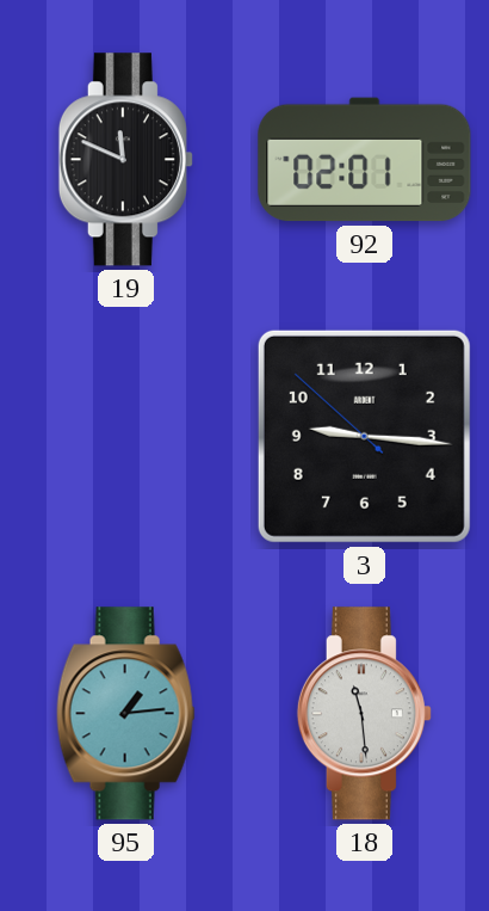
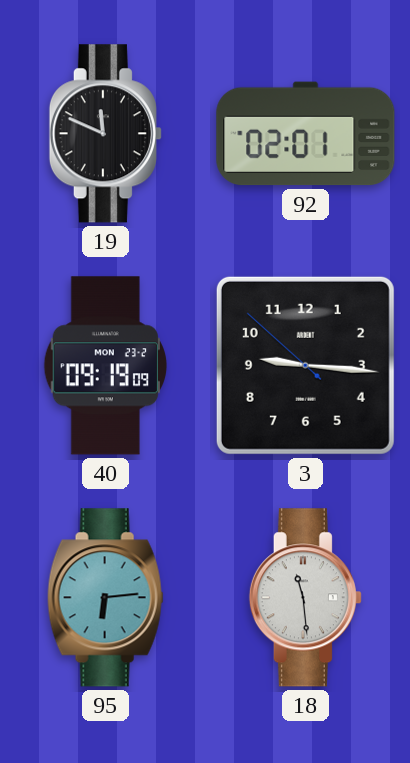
40: none -> 09:19 (105, 366)
95: 1:14 -> 6:14 (105, 598)
